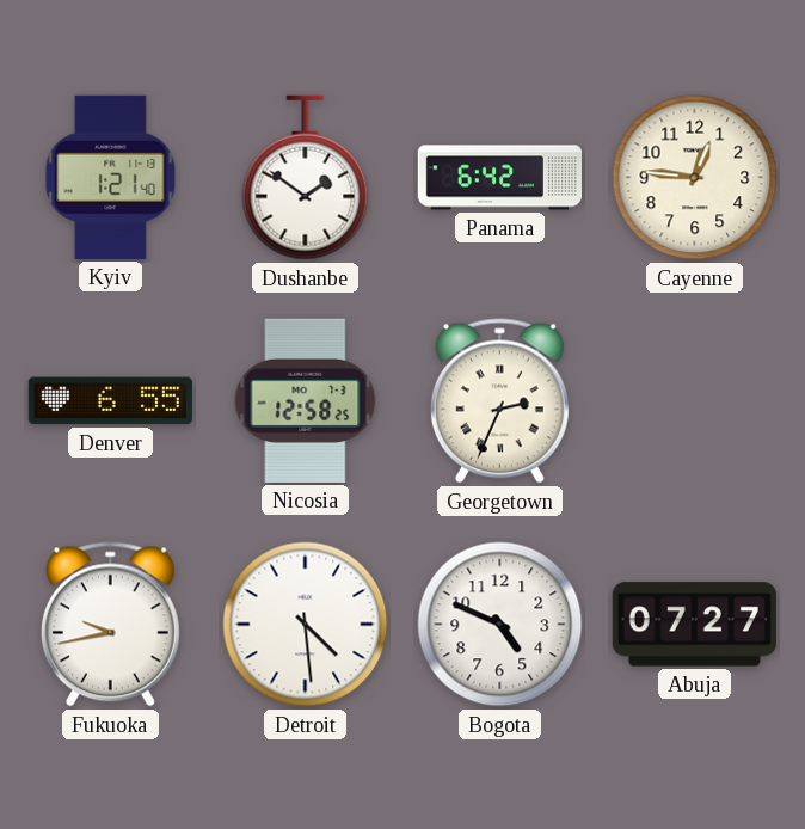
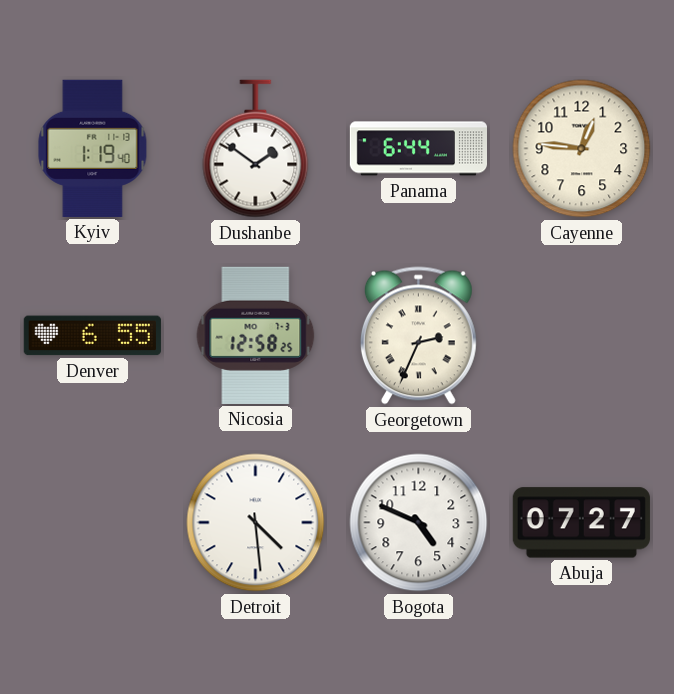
Kyiv: 1:21 -> 1:19 (93, 148)
Panama: 6:42 -> 6:44 (418, 149)
Fukuoka: 9:43 -> none (110, 625)
